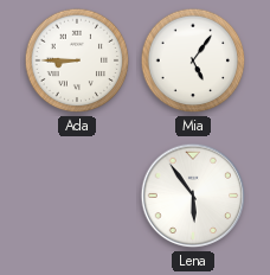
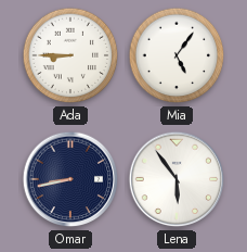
Omar: none -> 8:43 (70, 179)
